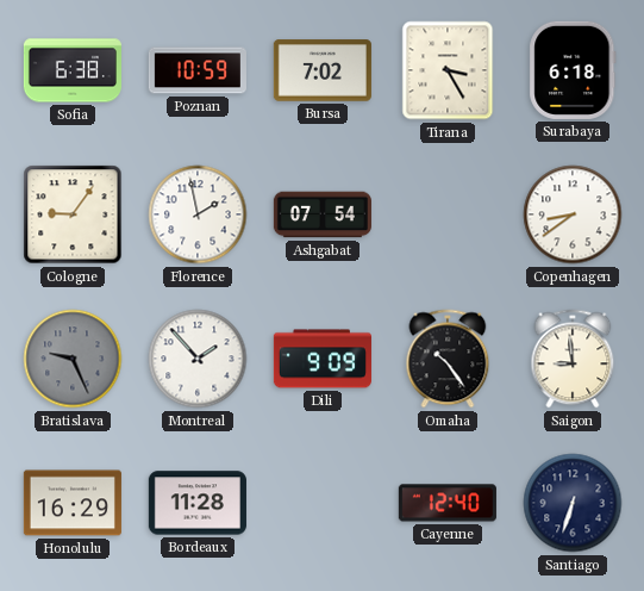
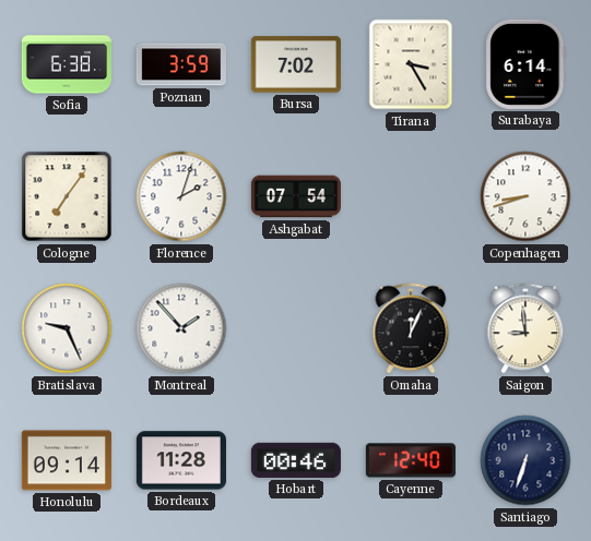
Poznan: 10:59 -> 3:59 (181, 64)
Surabaya: 6:18 -> 6:14 (525, 64)
Cologne: 9:06 -> 7:06 (67, 196)
Florence: 1:58 -> 2:03 (181, 196)
Copenhagen: 8:39 -> 8:42 (525, 196)
Bratislava dial: grey -> white (67, 328)
Dili: 9:09 -> none (323, 359)
Omaha: 10:24 -> 12:04 (411, 328)
Honolulu: 16:29 -> 09:14 (67, 460)
Hobart: none -> 00:46 (296, 460)
